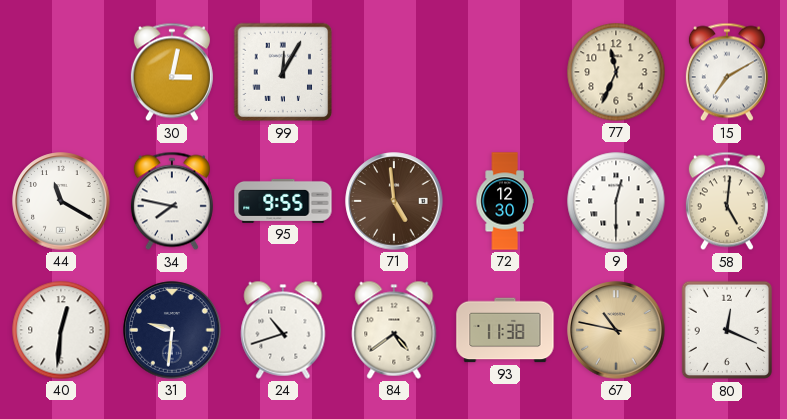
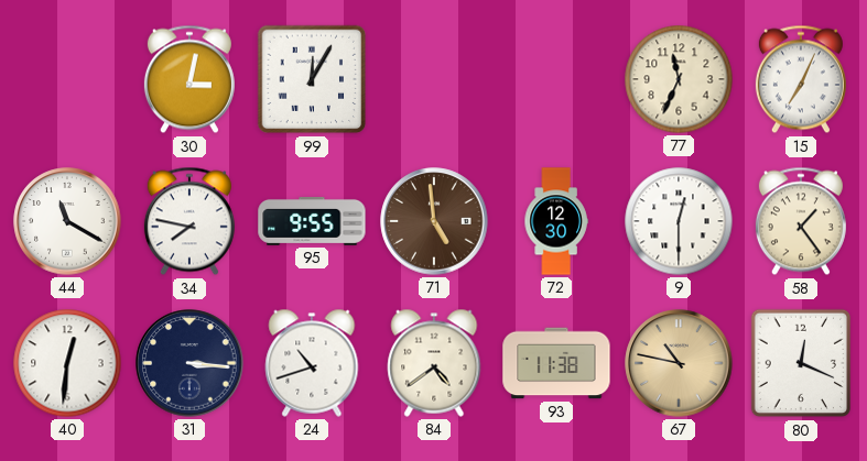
15: 7:10 -> 7:04 (801, 79)
58: 5:01 -> 1:24 (801, 221)
31: 9:31 -> 3:16 (189, 363)
